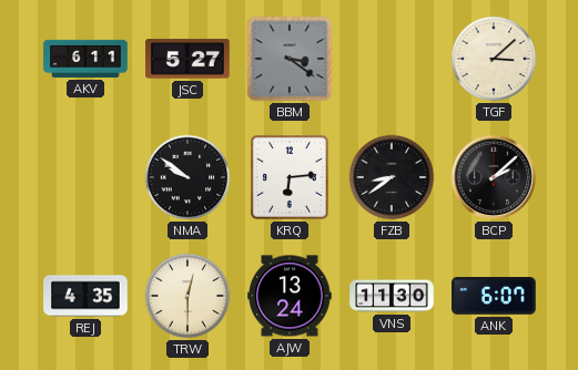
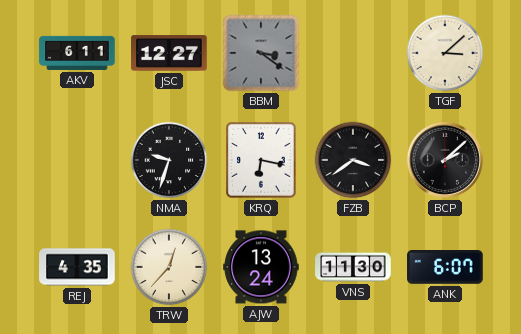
JSC: 5:27 -> 12:27 (169, 53)
NMA: 9:51 -> 9:33 (169, 160)
KRQ: 6:14 -> 6:17 (261, 160)
FZB: 8:39 -> 3:39 (353, 160)
TRW: 12:30 -> 12:37 (169, 267)
